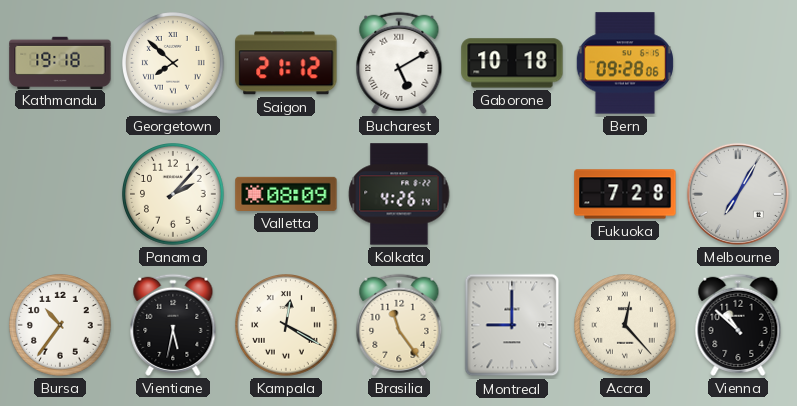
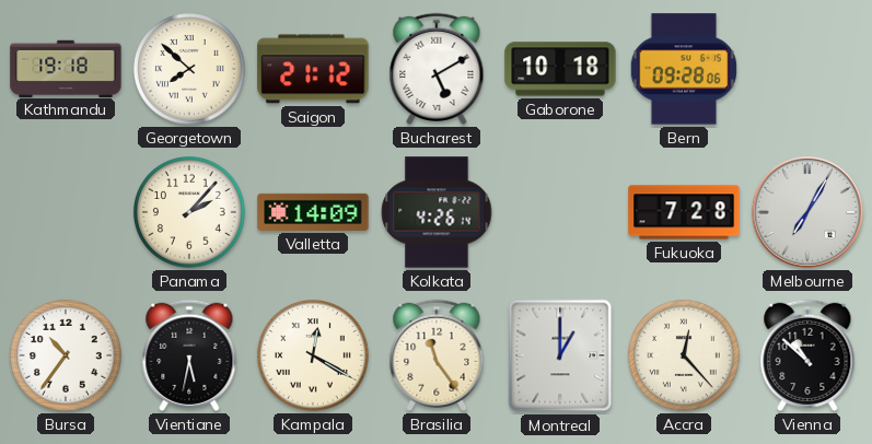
Valletta: 08:09 -> 14:09 (313, 212)
Montreal: 9:00 -> 1:00 (560, 355)
